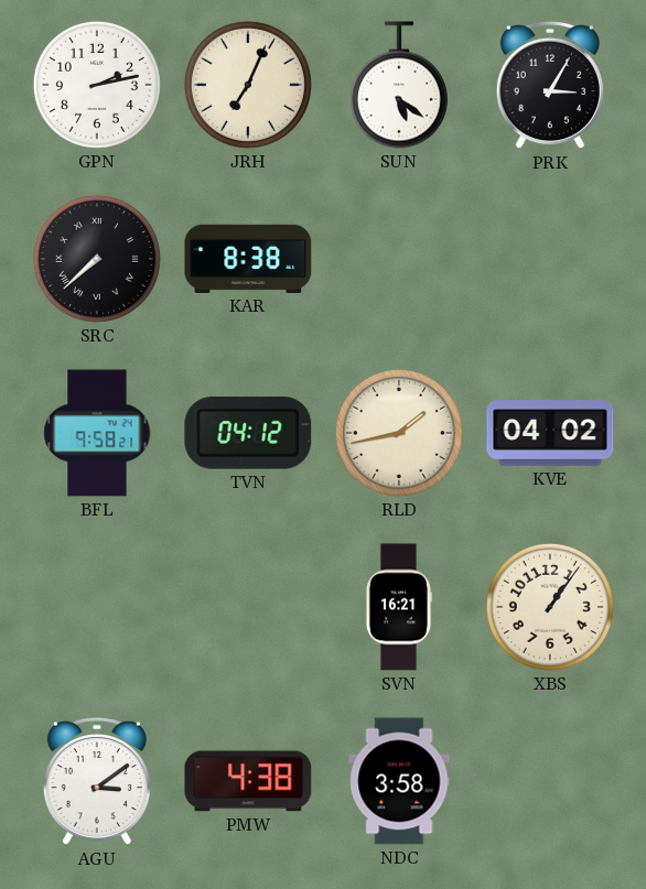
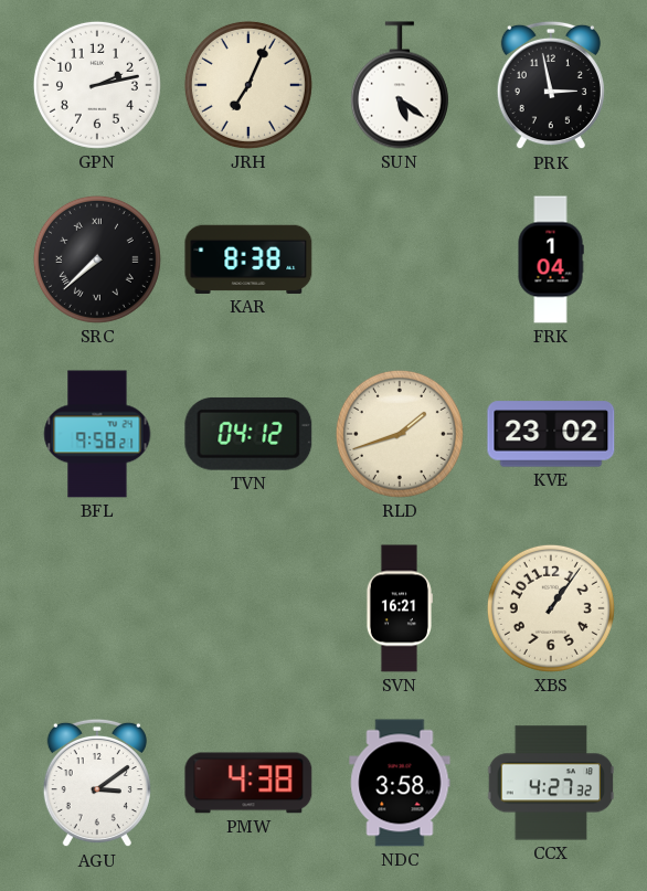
PRK: 3:05 -> 2:58 (551, 85)
FRK: none -> 1:04 (551, 259)
RLD: 1:43 -> 1:42 (400, 434)
KVE: 04:02 -> 23:02 (551, 434)
CCX: none -> 4:27 (551, 783)
